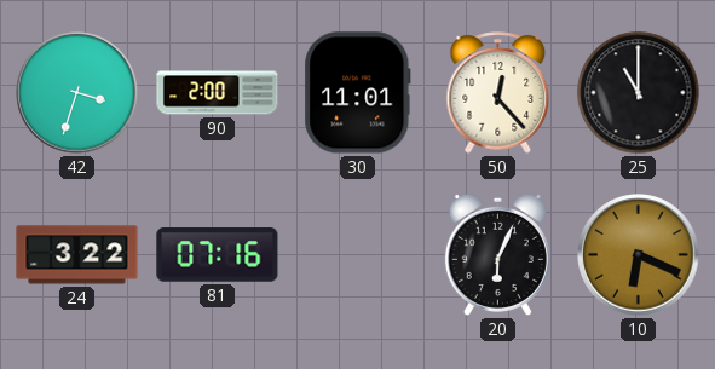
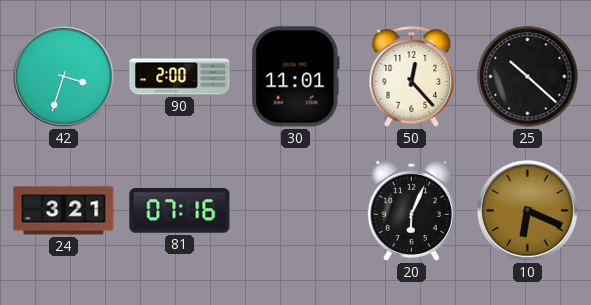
25: 11:00 -> 10:22 (528, 77)
24: 3:22 -> 3:21 (64, 211)
